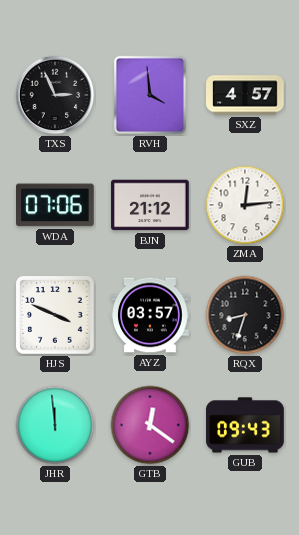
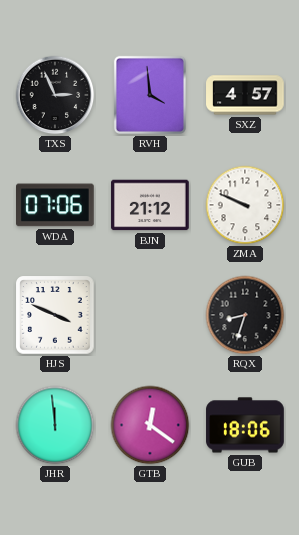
ZMA: 12:14 -> 9:49 (245, 205)
AYZ: 03:57 -> none (150, 315)
GUB: 09:43 -> 18:06 (245, 425)
